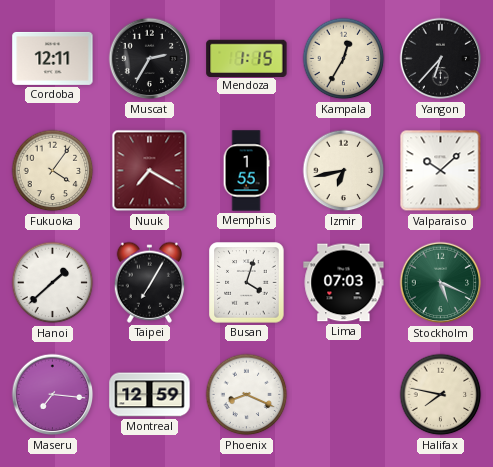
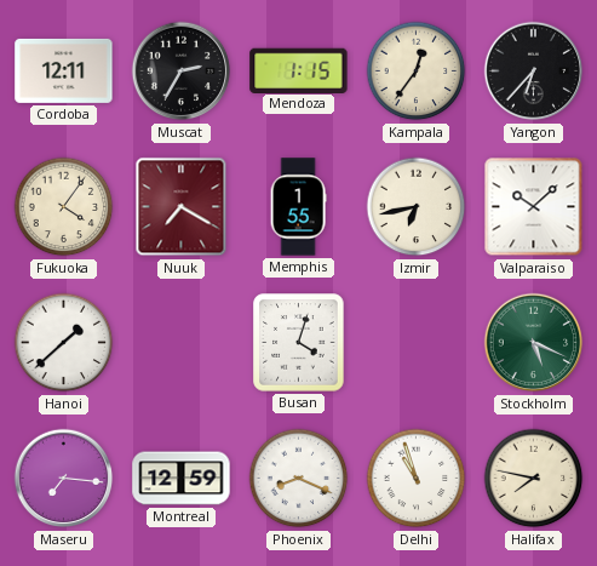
Kampala: 12:35 -> 12:36 (417, 72)
Taipei: 7:05 -> none (150, 282)
Lima: 07:03 -> none (344, 283)
Delhi: none -> 10:57 (417, 479)
